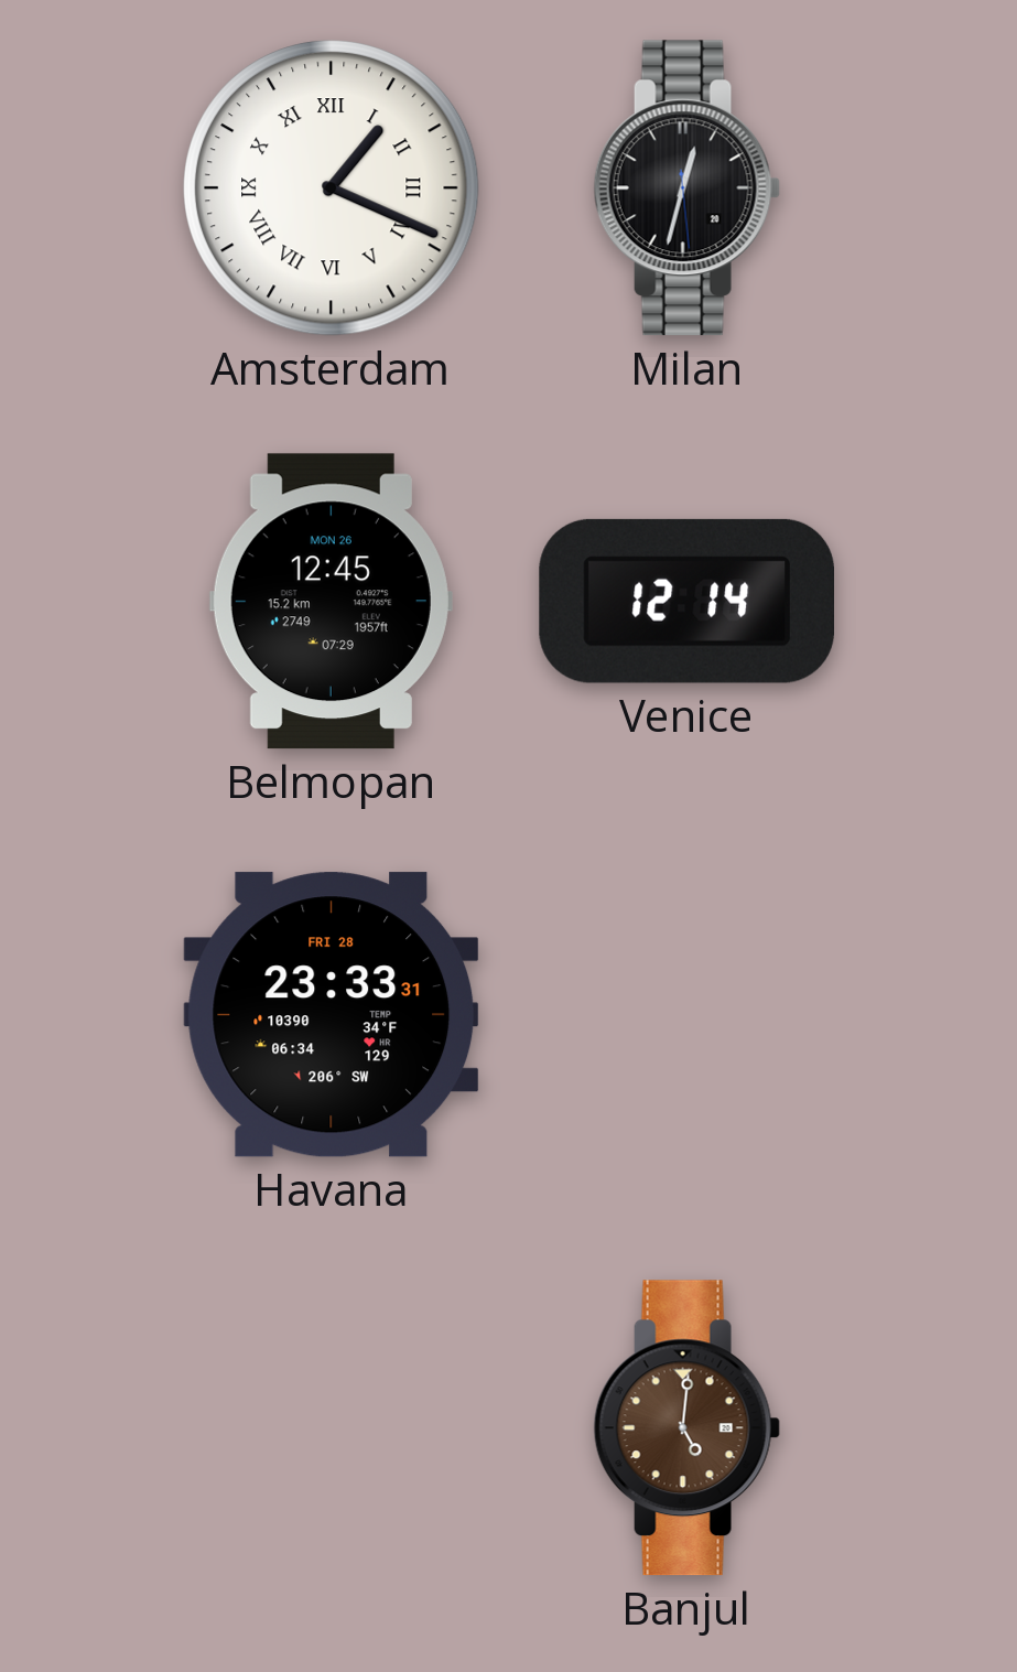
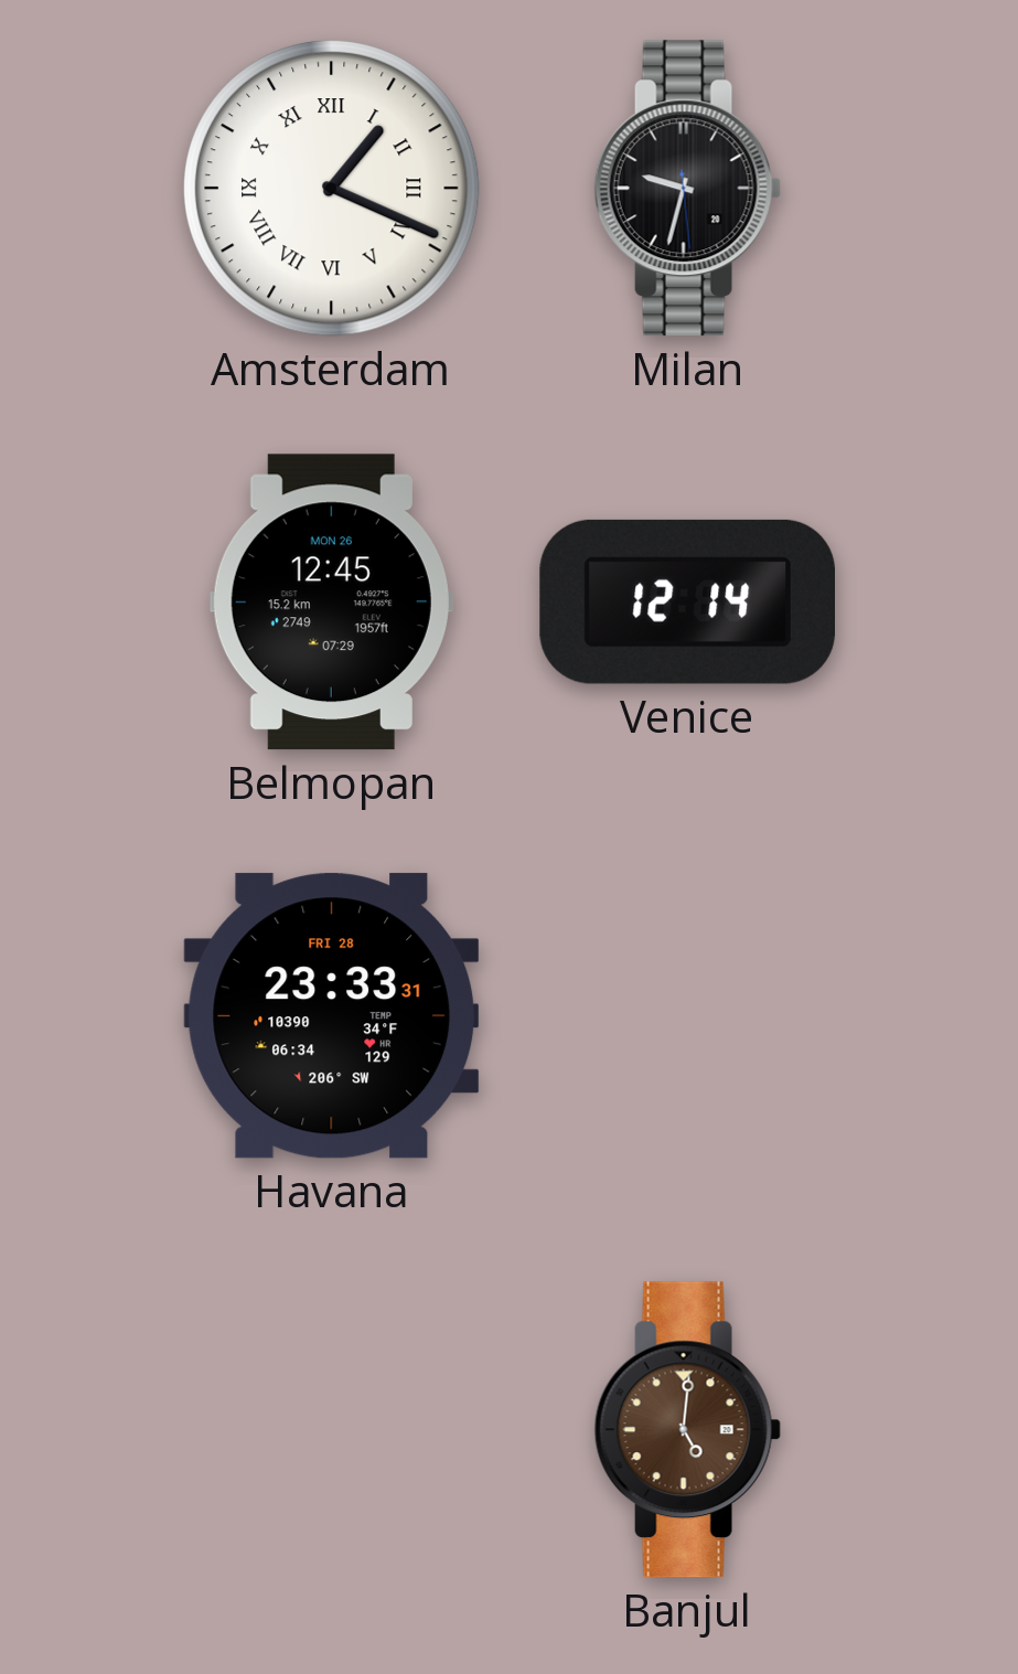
Milan: 12:32 -> 9:32 (687, 189)
